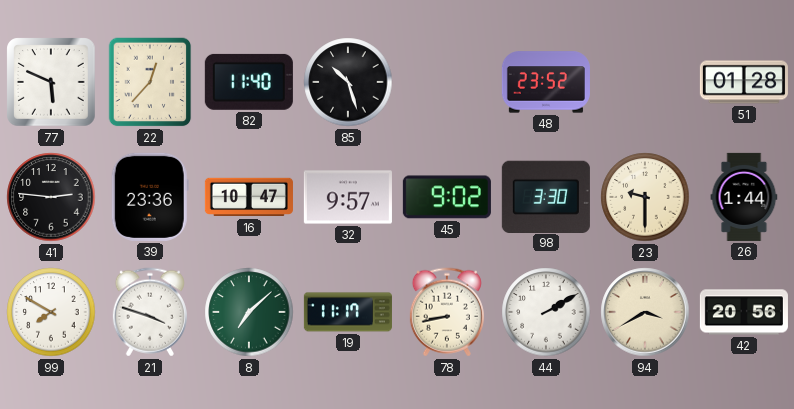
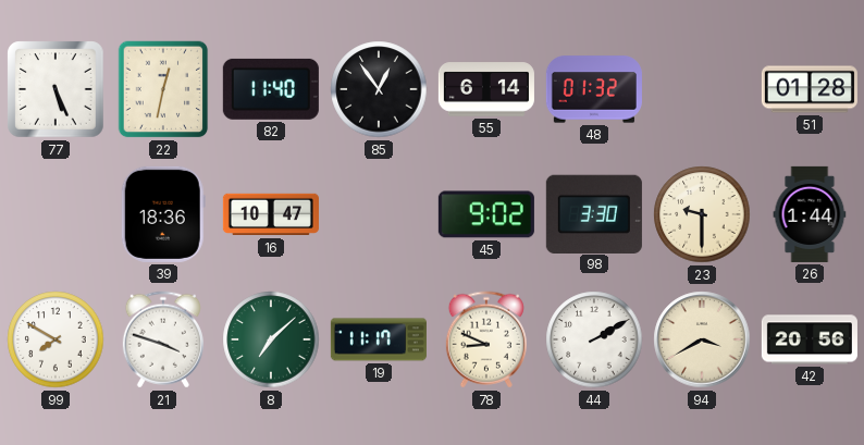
77: 5:49 -> 5:26 (55, 89)
22: 12:37 -> 12:32 (163, 89)
85: 10:27 -> 12:54 (379, 89)
55: none -> 6:14 (486, 89)
48: 23:52 -> 01:32 (594, 89)
41: 2:46 -> none (51, 197)
39: 23:36 -> 18:36 (163, 214)
32: 9:57 -> none (348, 197)
78: 8:43 -> 8:49 (486, 339)
